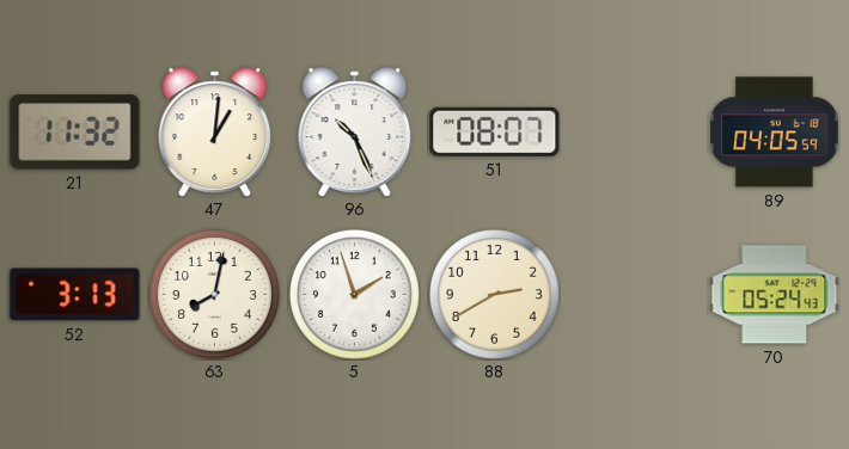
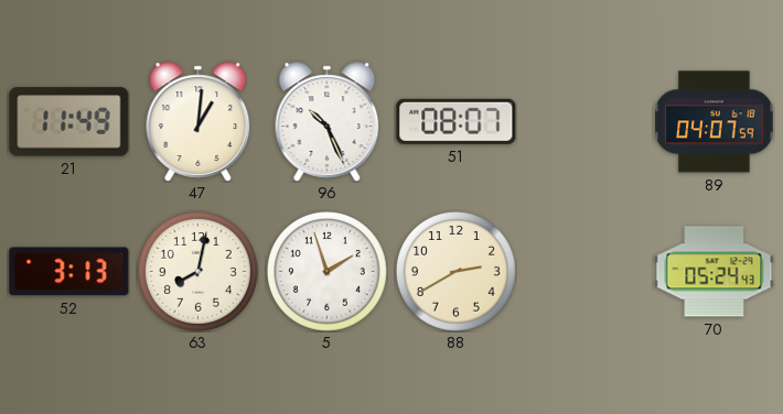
21: 11:32 -> 11:49 (69, 122)
89: 04:05 -> 04:07 (715, 122)
